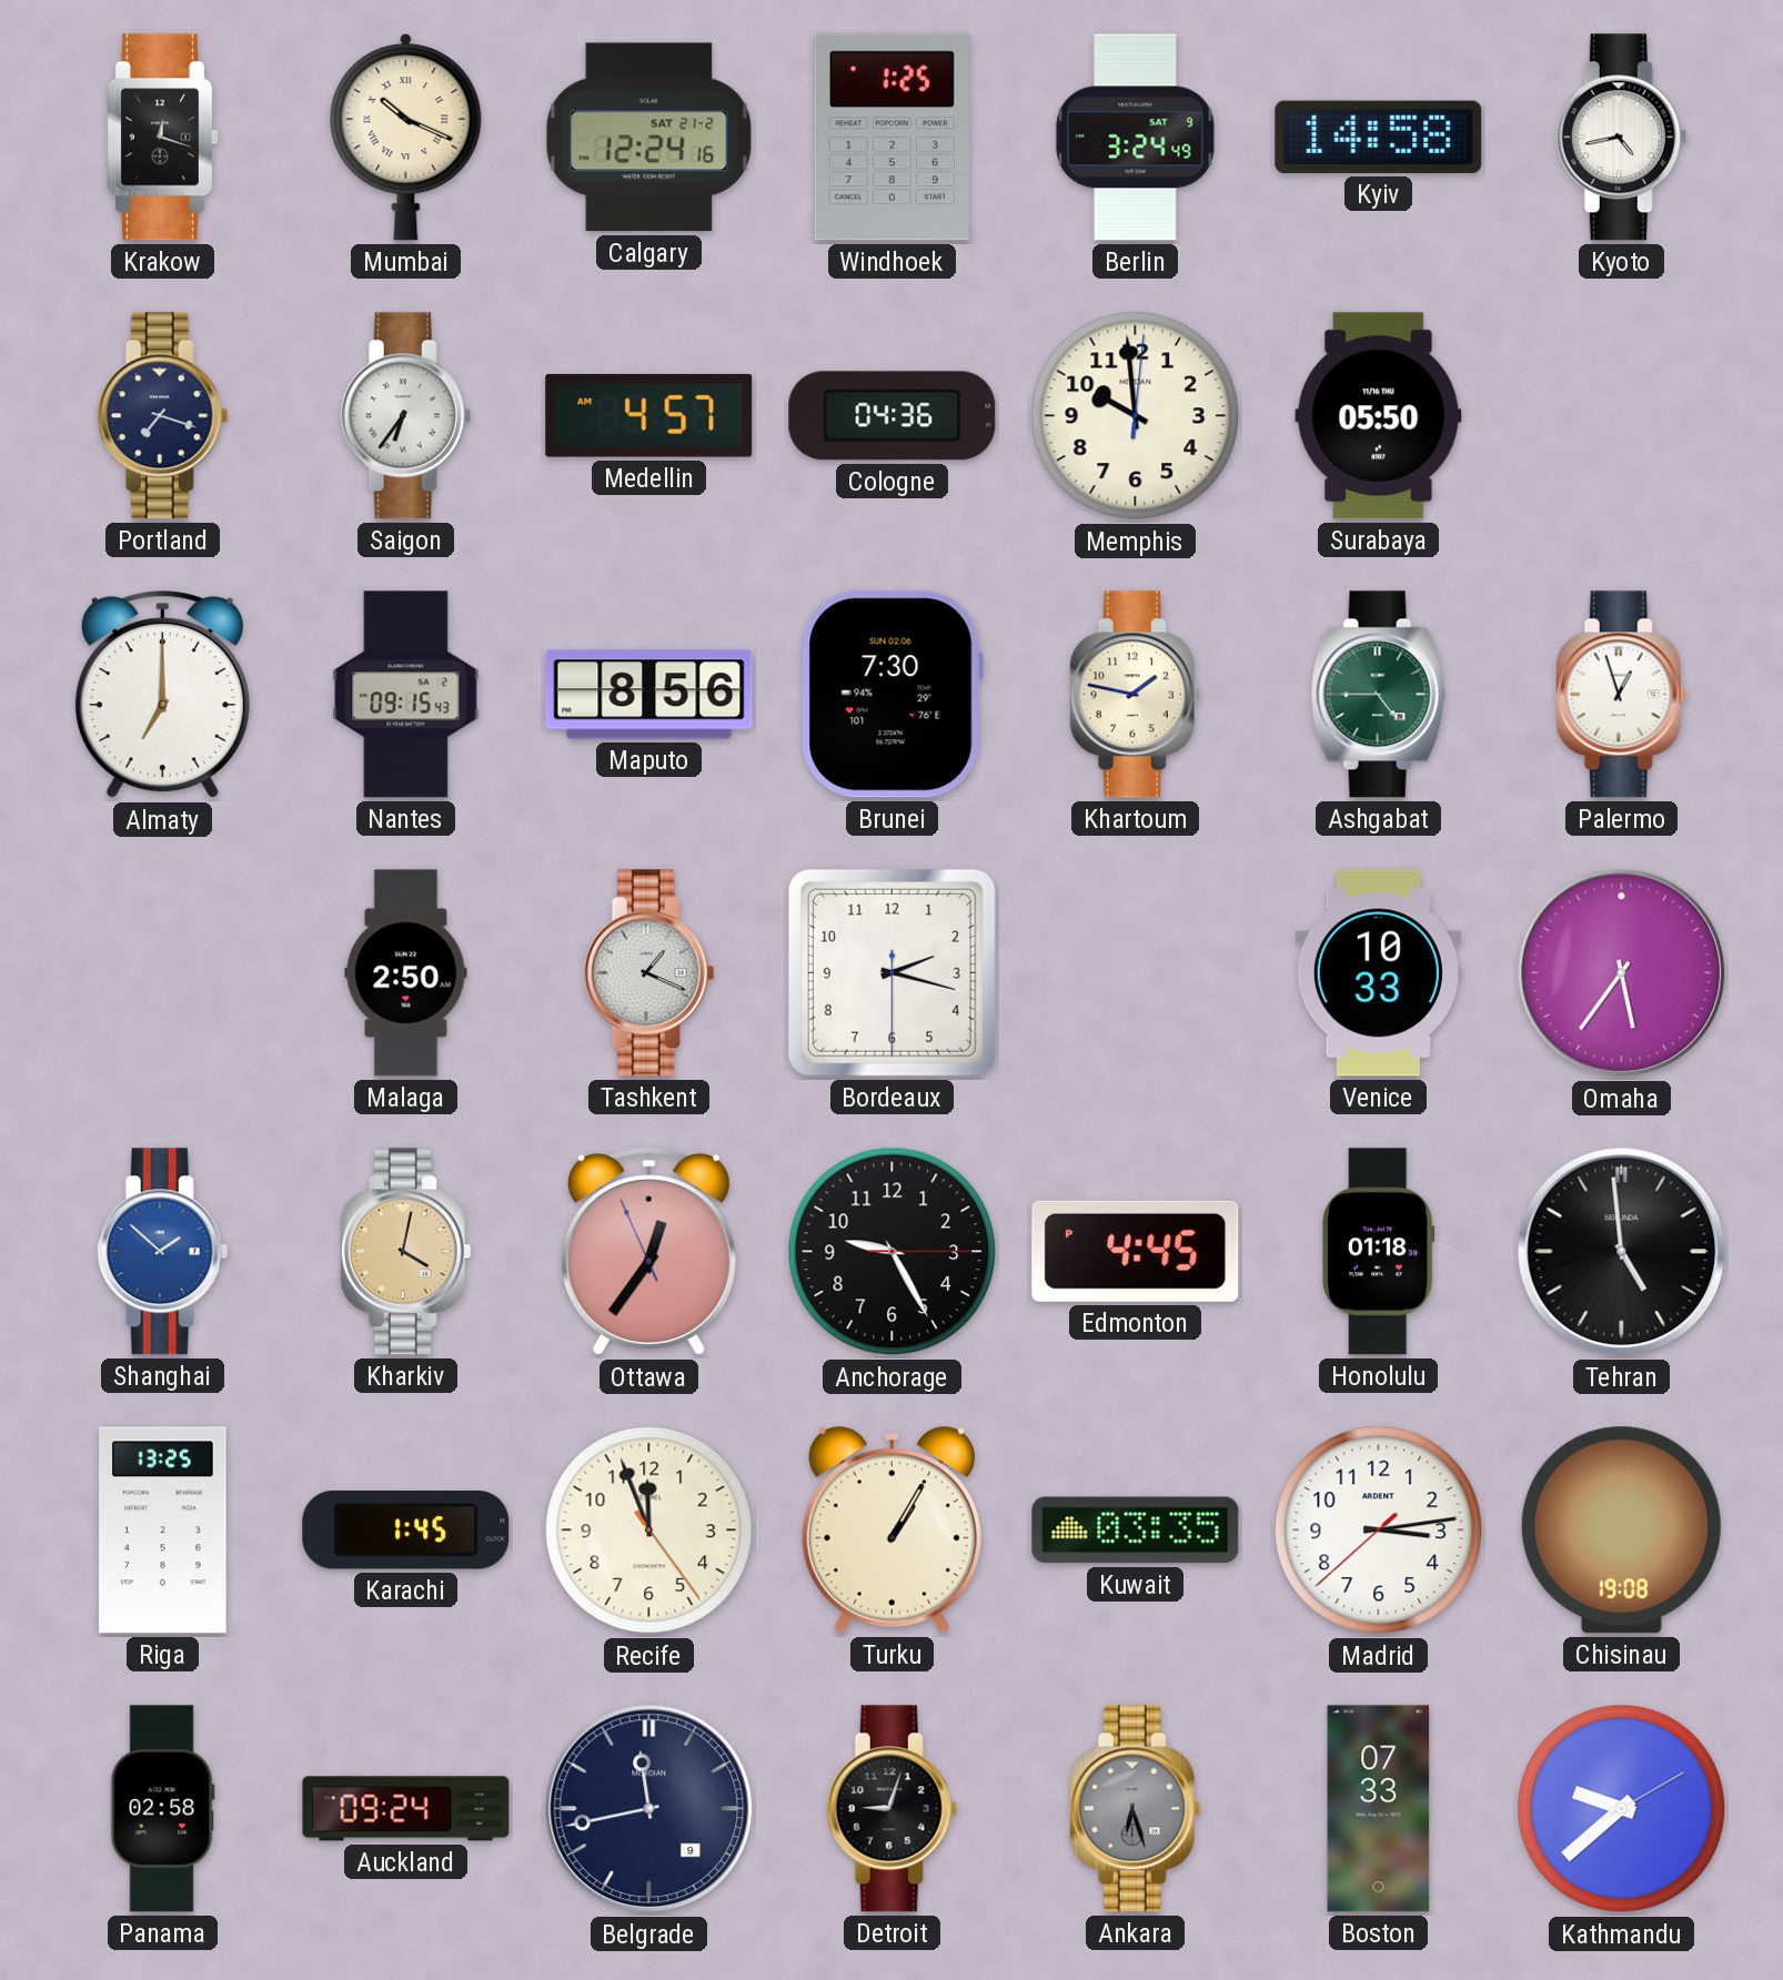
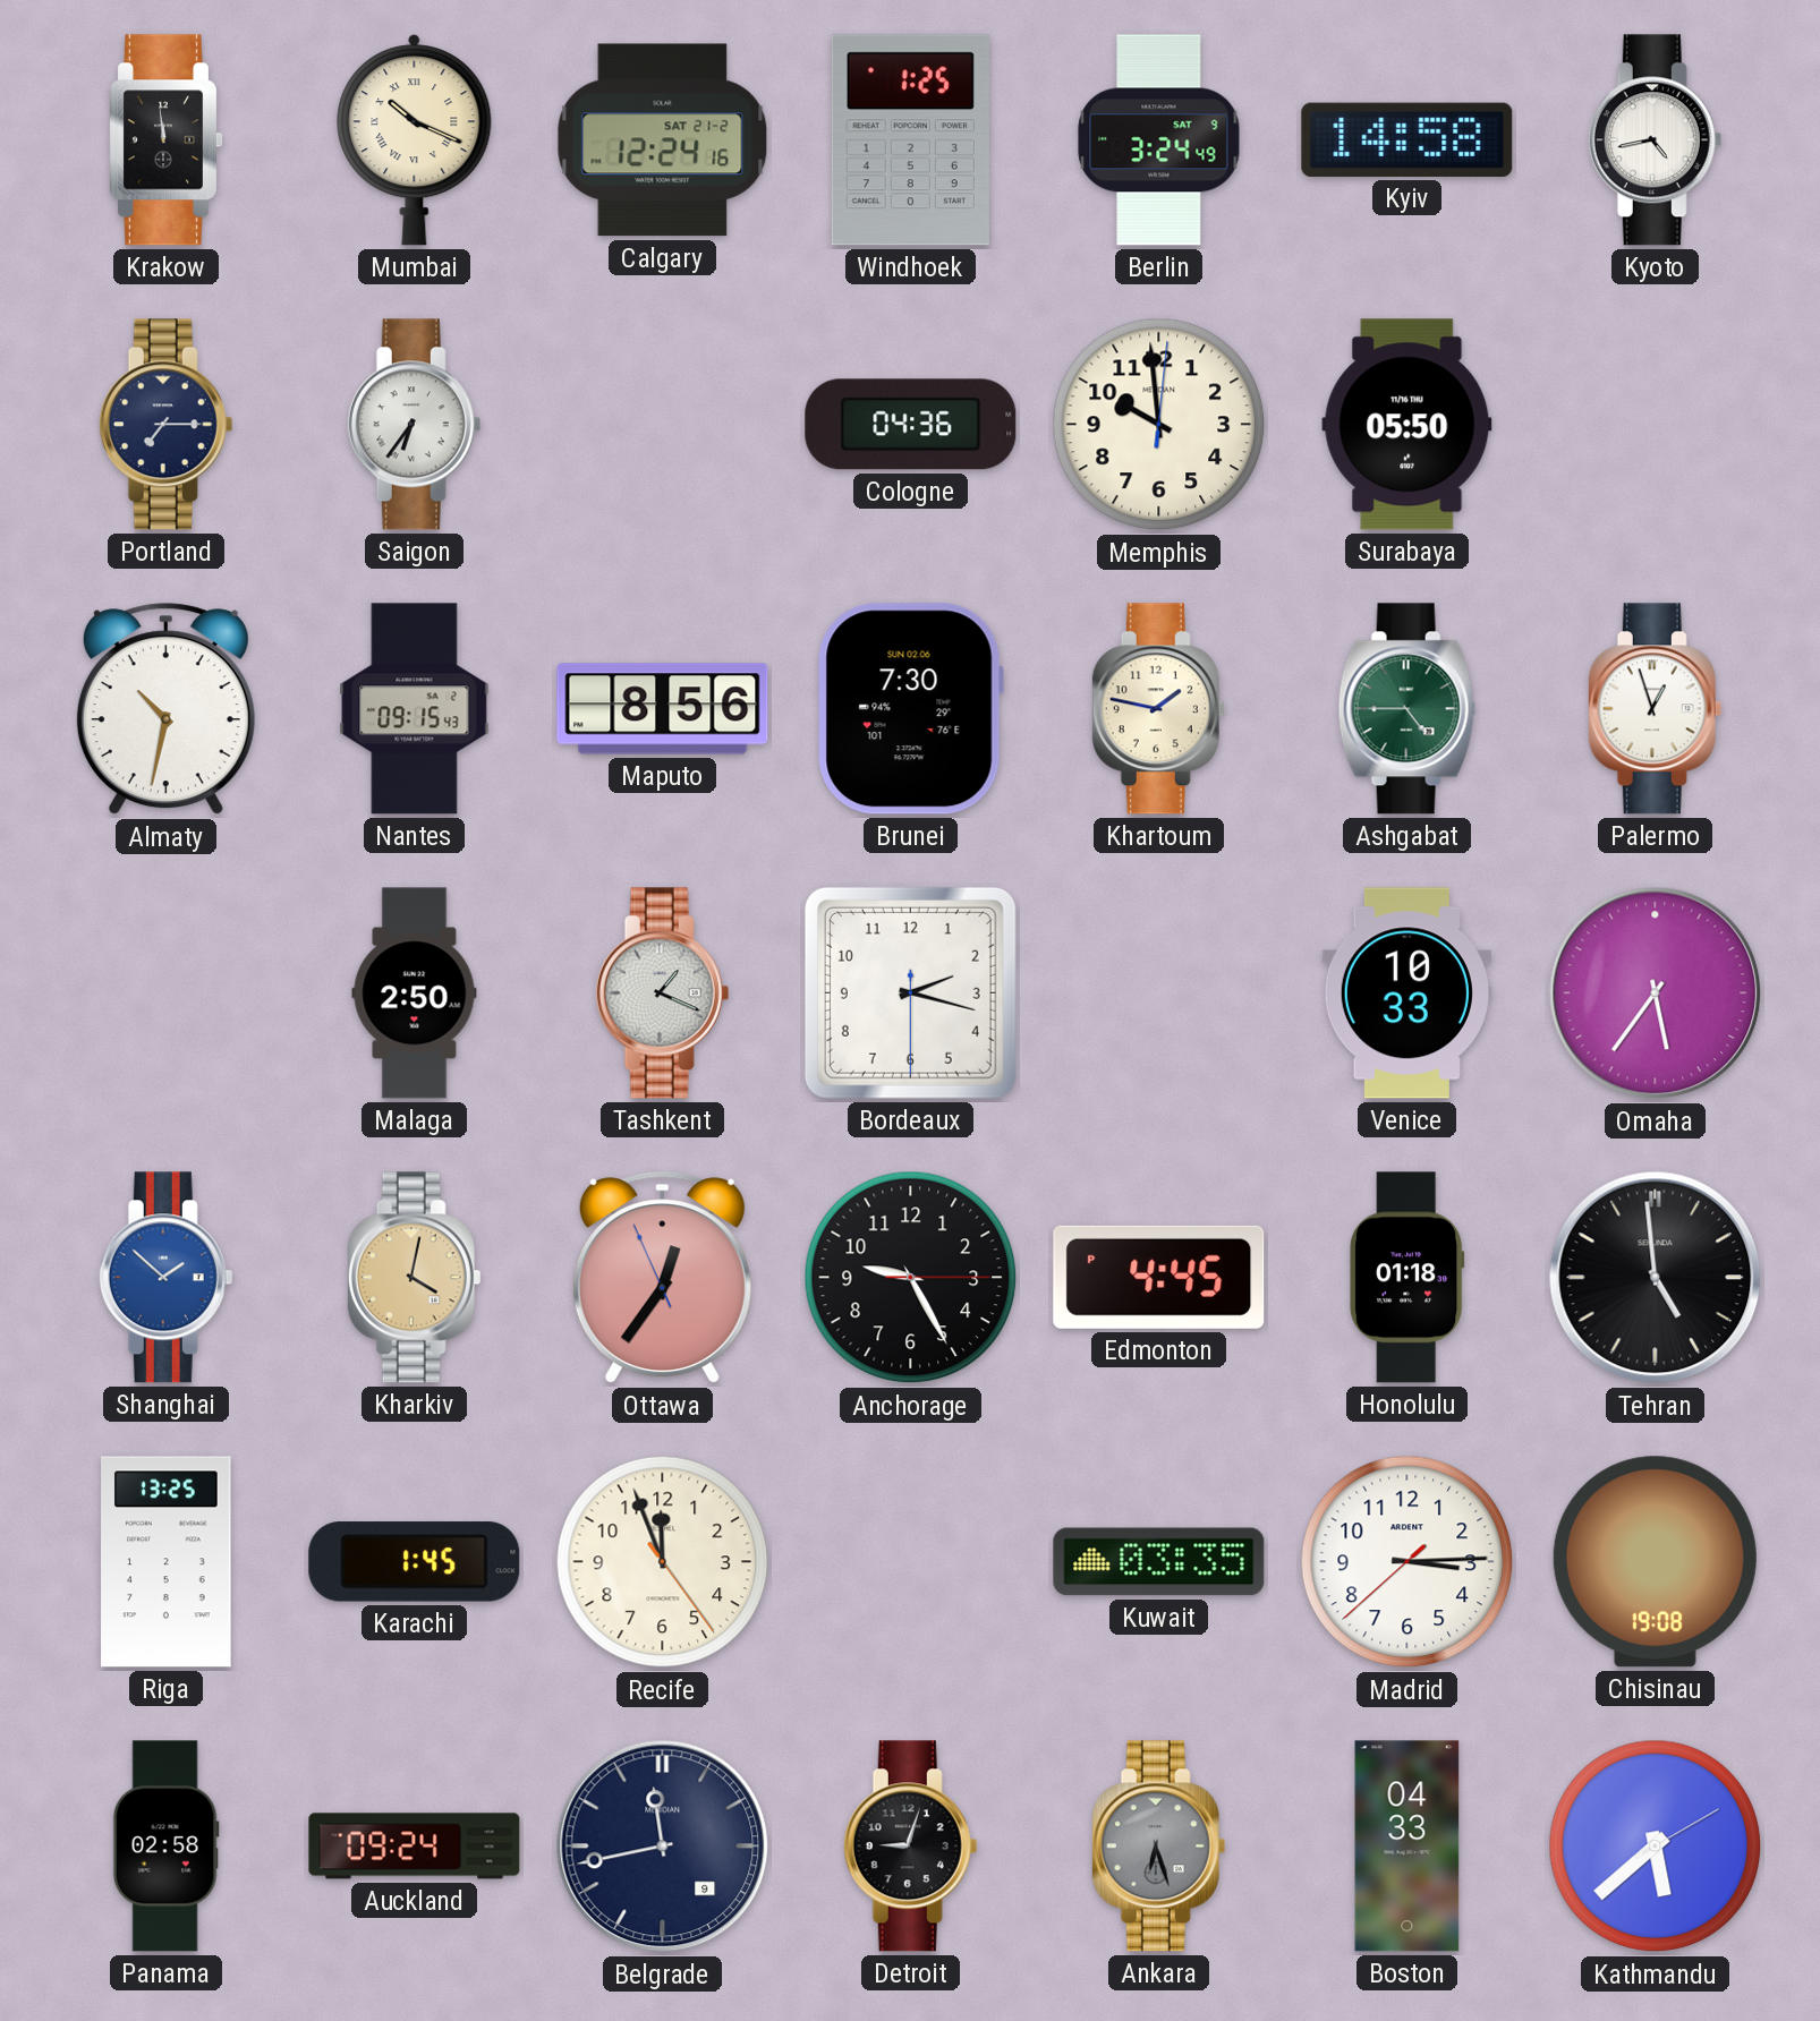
Krakow: 12:18 -> 11:59 (165, 140)
Portland: 7:18 -> 7:15 (167, 425)
Medellin: 4:57 -> none (649, 415)
Almaty: 7:00 -> 10:32 (165, 709)
Turku: 1:05 -> none (891, 1531)
Madrid: 3:13 -> 3:14 (1407, 1562)
Boston: 07:33 -> 04:33 (1407, 1847)
Kathmandu: 9:38 -> 5:38 (1656, 1847)
